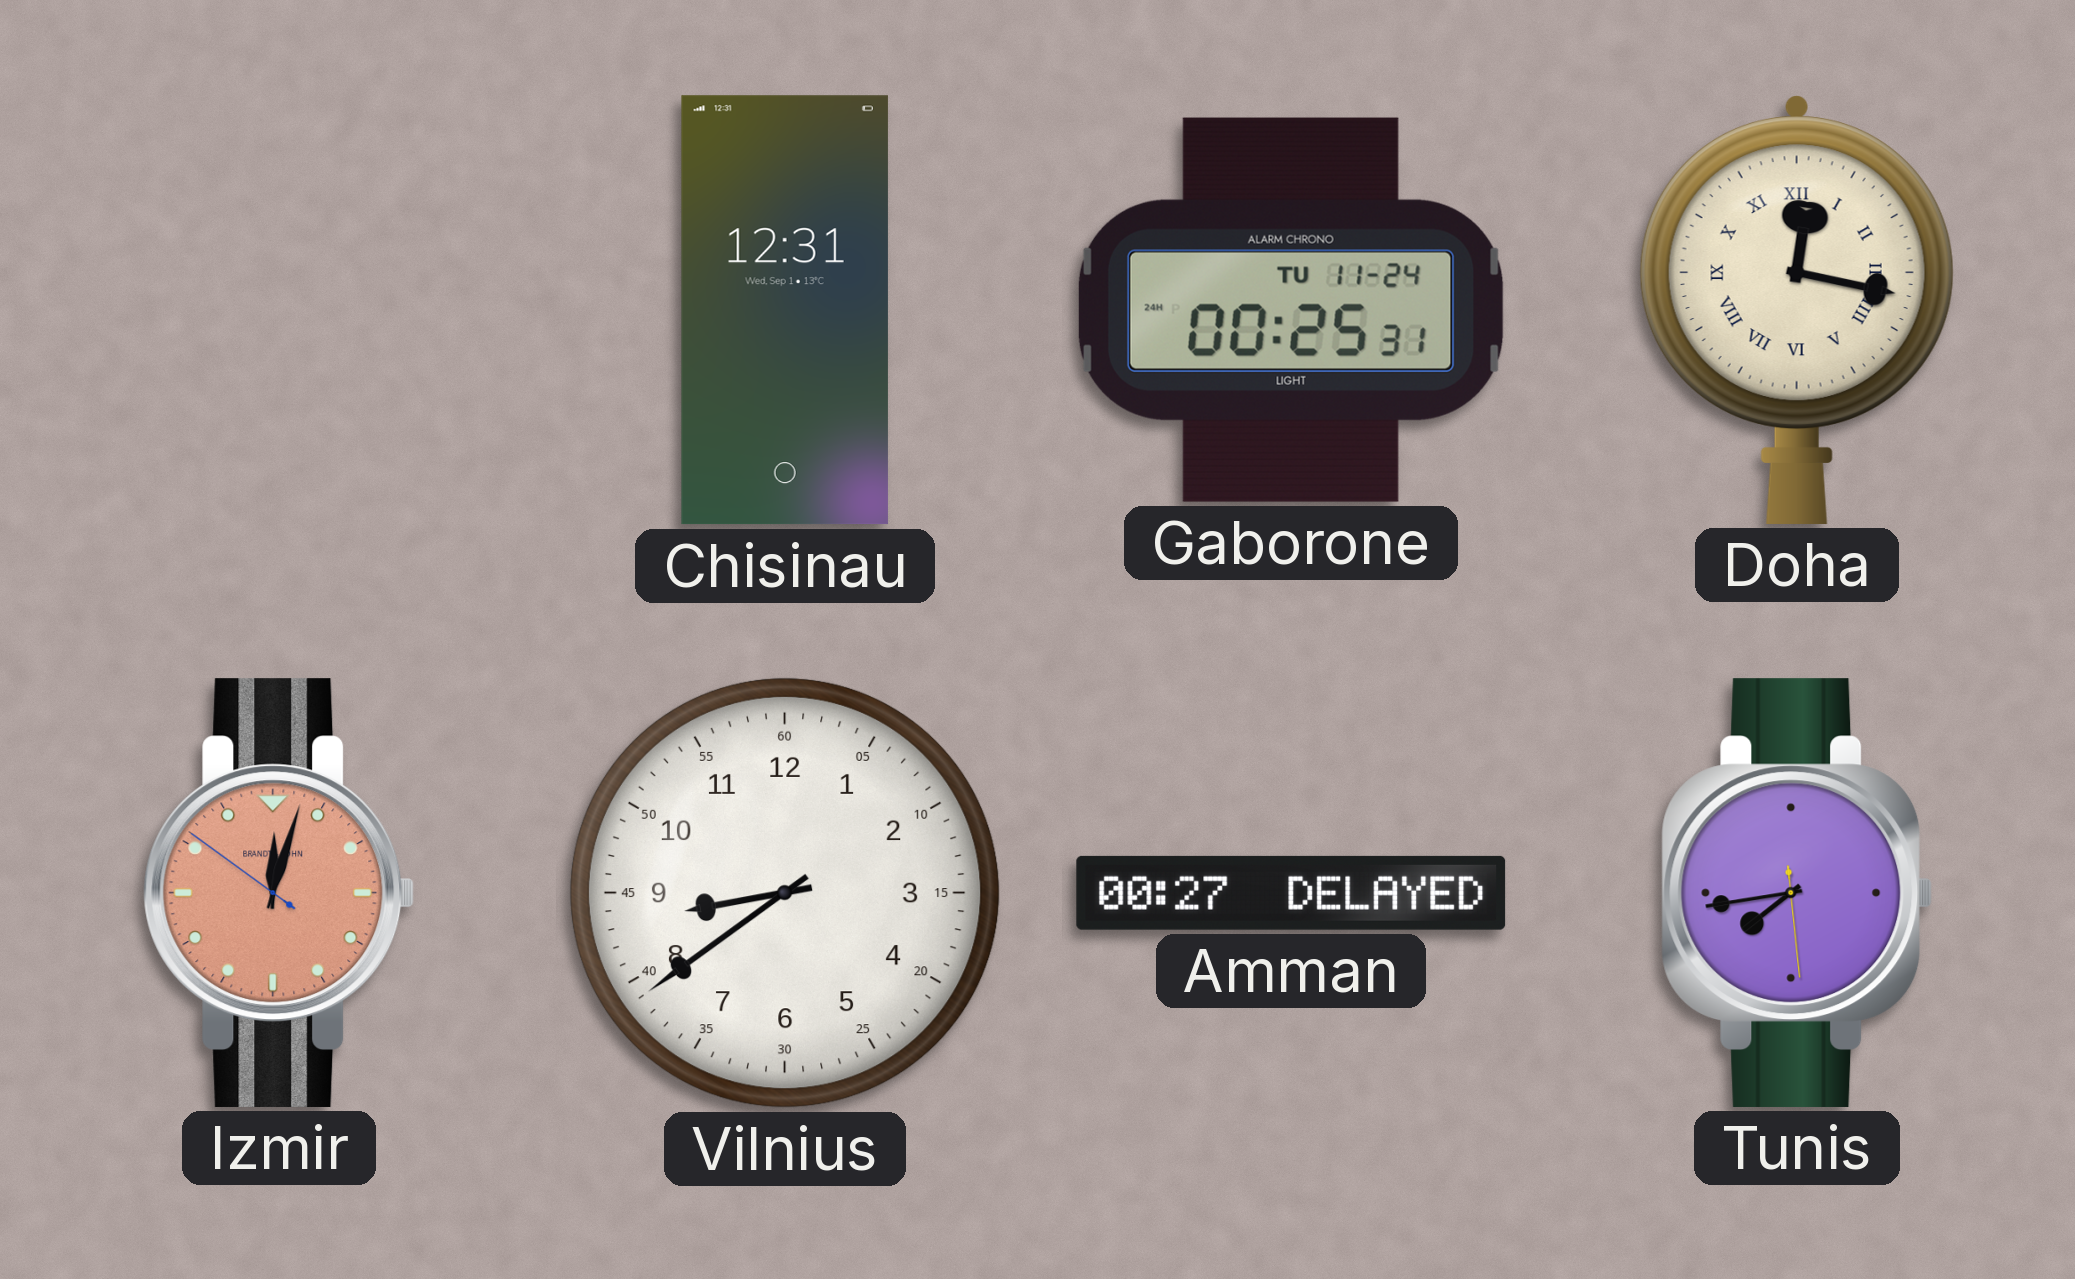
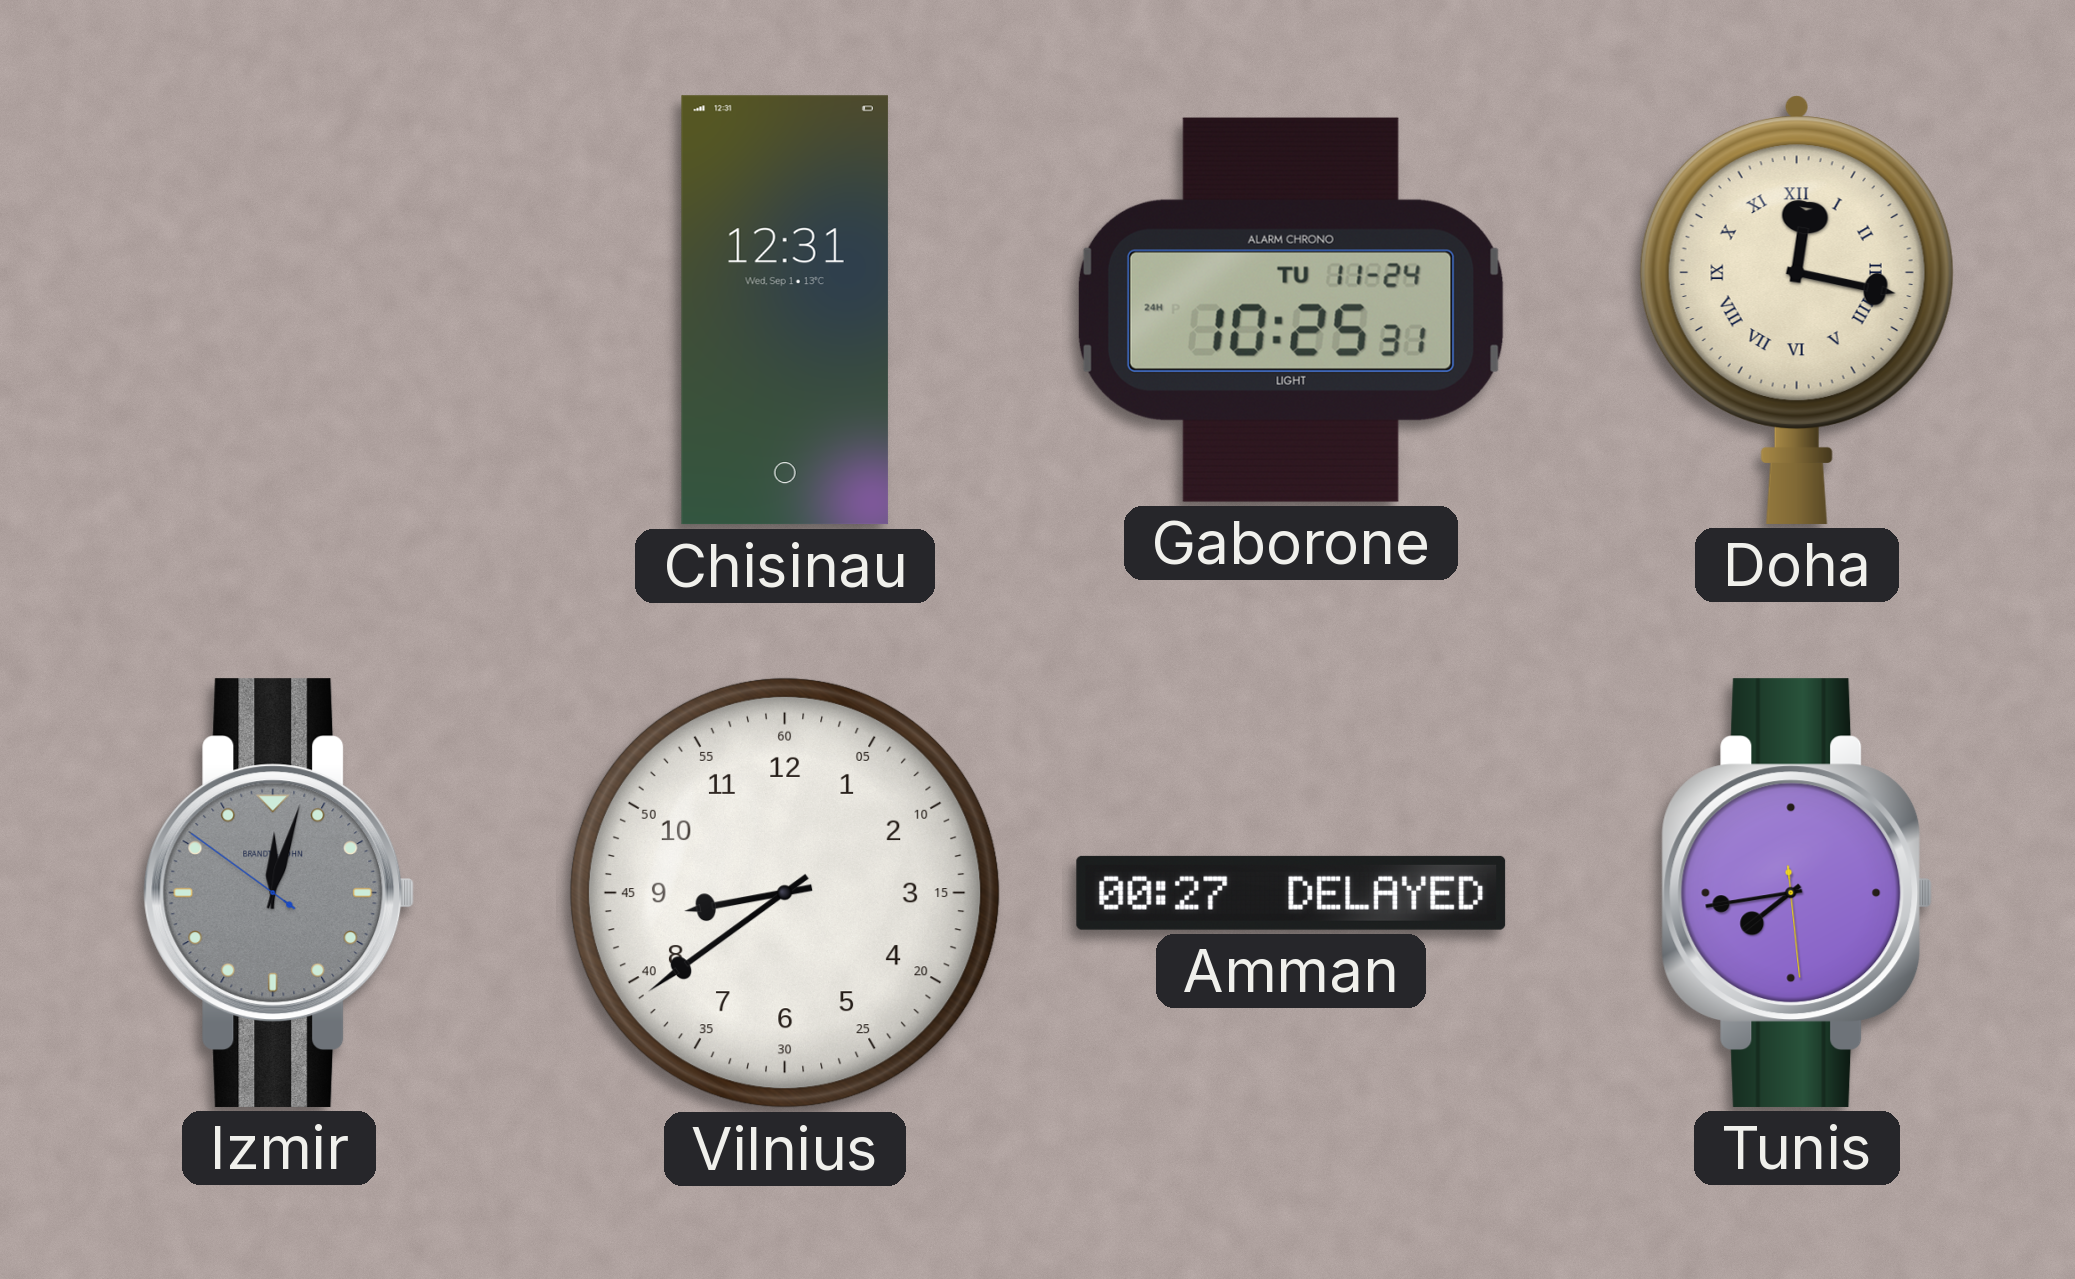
Gaborone: 00:25 -> 10:25 (1291, 310)
Izmir dial: salmon -> grey (279, 893)
